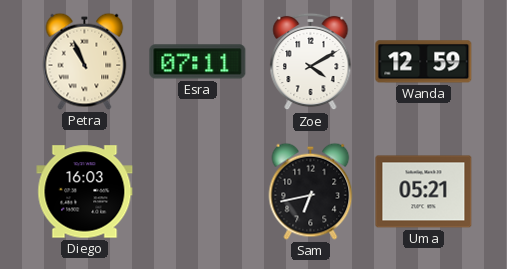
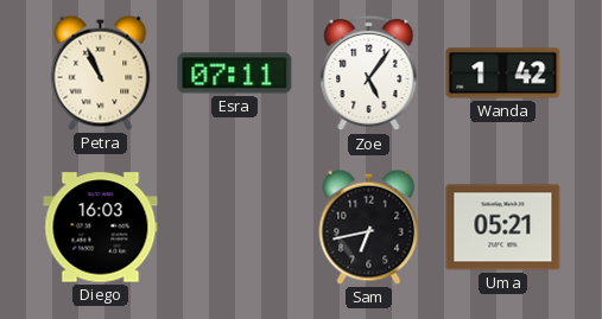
Zoe: 4:10 -> 5:06 (369, 74)
Wanda: 12:59 -> 1:42 (503, 74)
